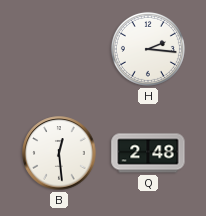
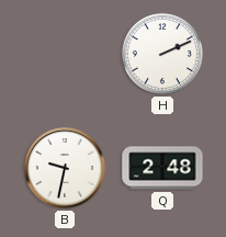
H: 2:16 -> 2:11 (162, 54)
B: 12:29 -> 9:32 (65, 168)
